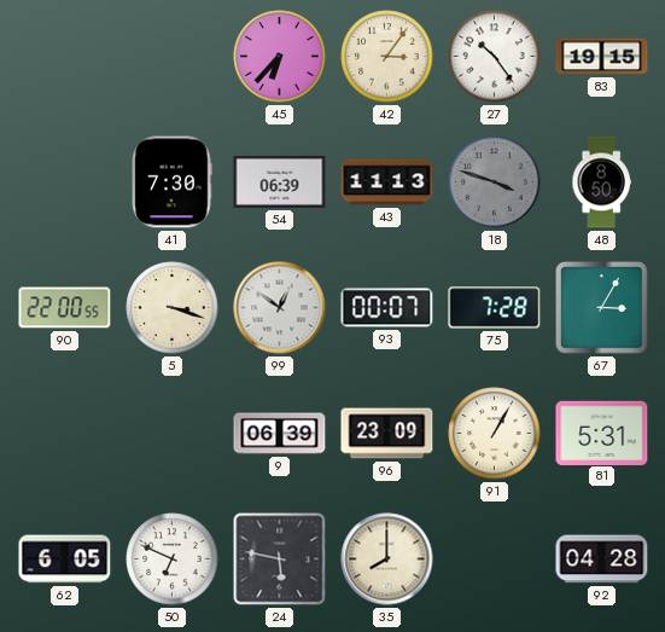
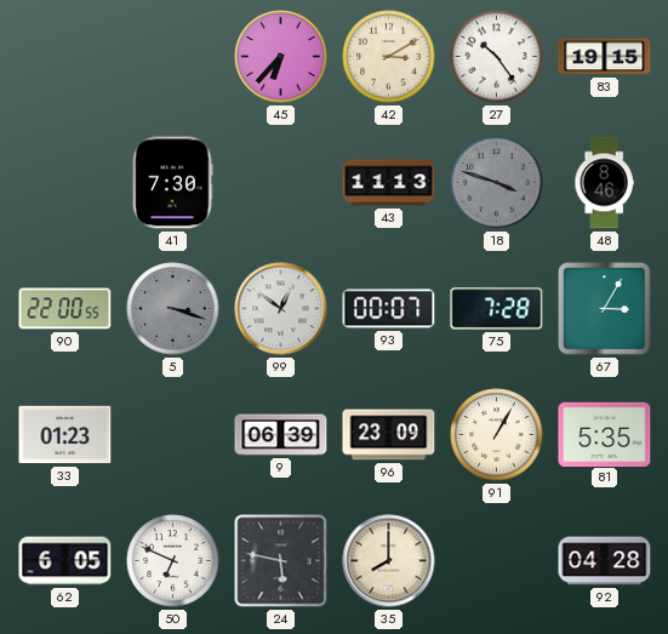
42: 3:06 -> 3:10 (389, 57)
54: 06:39 -> none (280, 181)
48: 8:50 -> 8:46 (604, 183)
5 dial: cream -> grey (173, 309)
33: none -> 01:23 (65, 435)
81: 5:31 -> 5:35 (605, 434)
